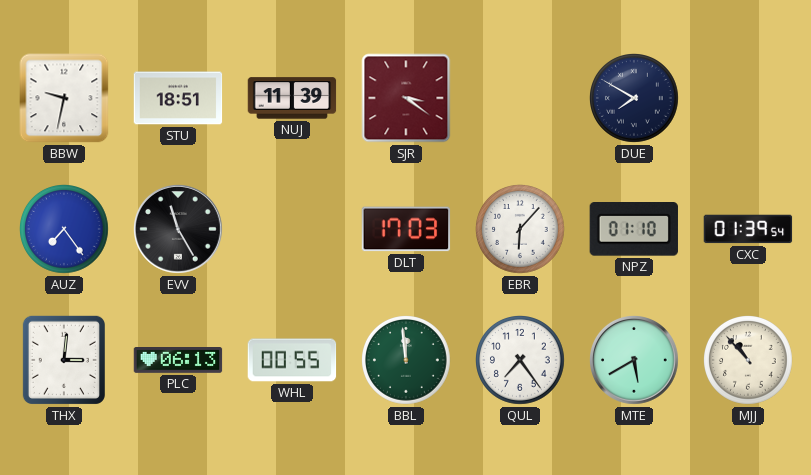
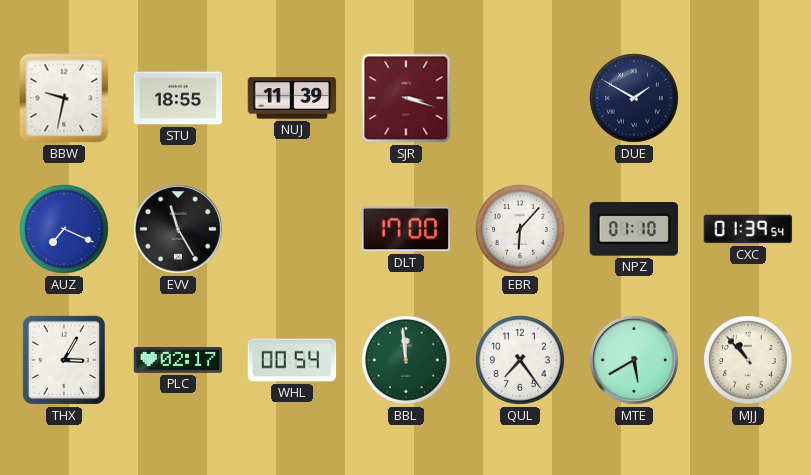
STU: 18:51 -> 18:55 (178, 98)
SJR: 3:21 -> 3:18 (406, 98)
DUE: 7:50 -> 1:50 (635, 99)
AUZ: 7:24 -> 7:19 (65, 230)
DLT: 17:03 -> 17:00 (406, 229)
THX: 3:01 -> 3:05 (64, 360)
PLC: 06:13 -> 02:17 (178, 360)
WHL: 00:55 -> 00:54 (292, 360)
